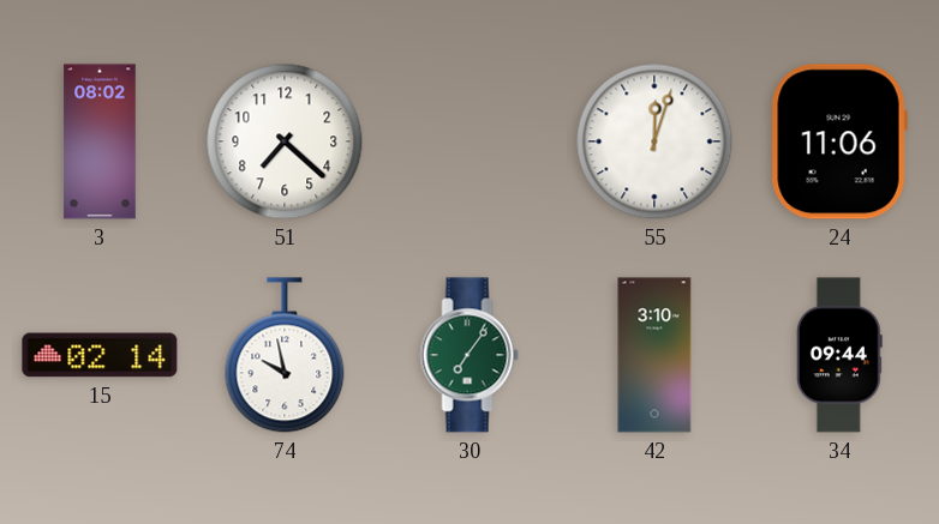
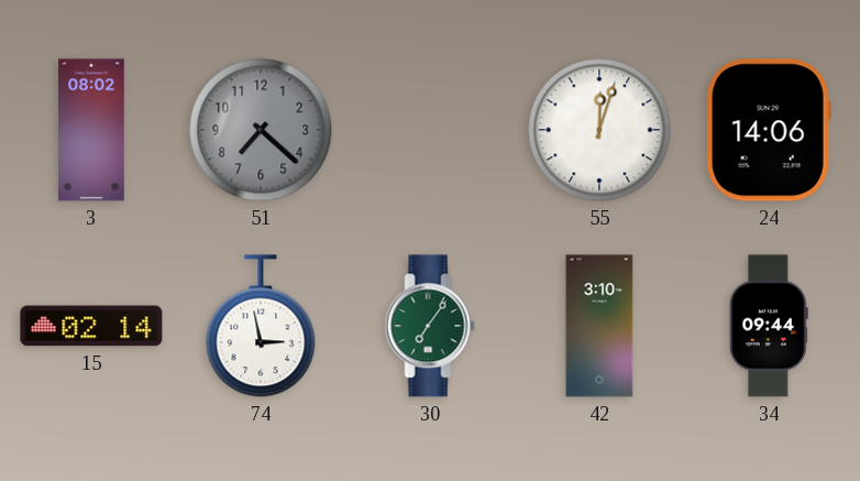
51 dial: white -> grey (261, 130)
24: 11:06 -> 14:06 (769, 130)
74: 9:58 -> 2:58 (261, 326)
